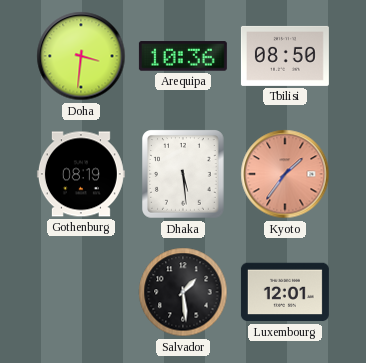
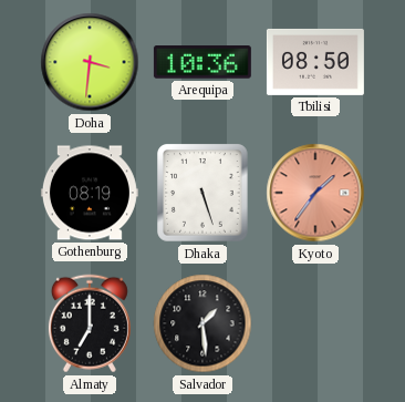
Dhaka: 5:29 -> 5:27 (204, 193)
Almaty: none -> 7:00 (90, 323)
Luxembourg: 12:01 -> none (285, 292)
